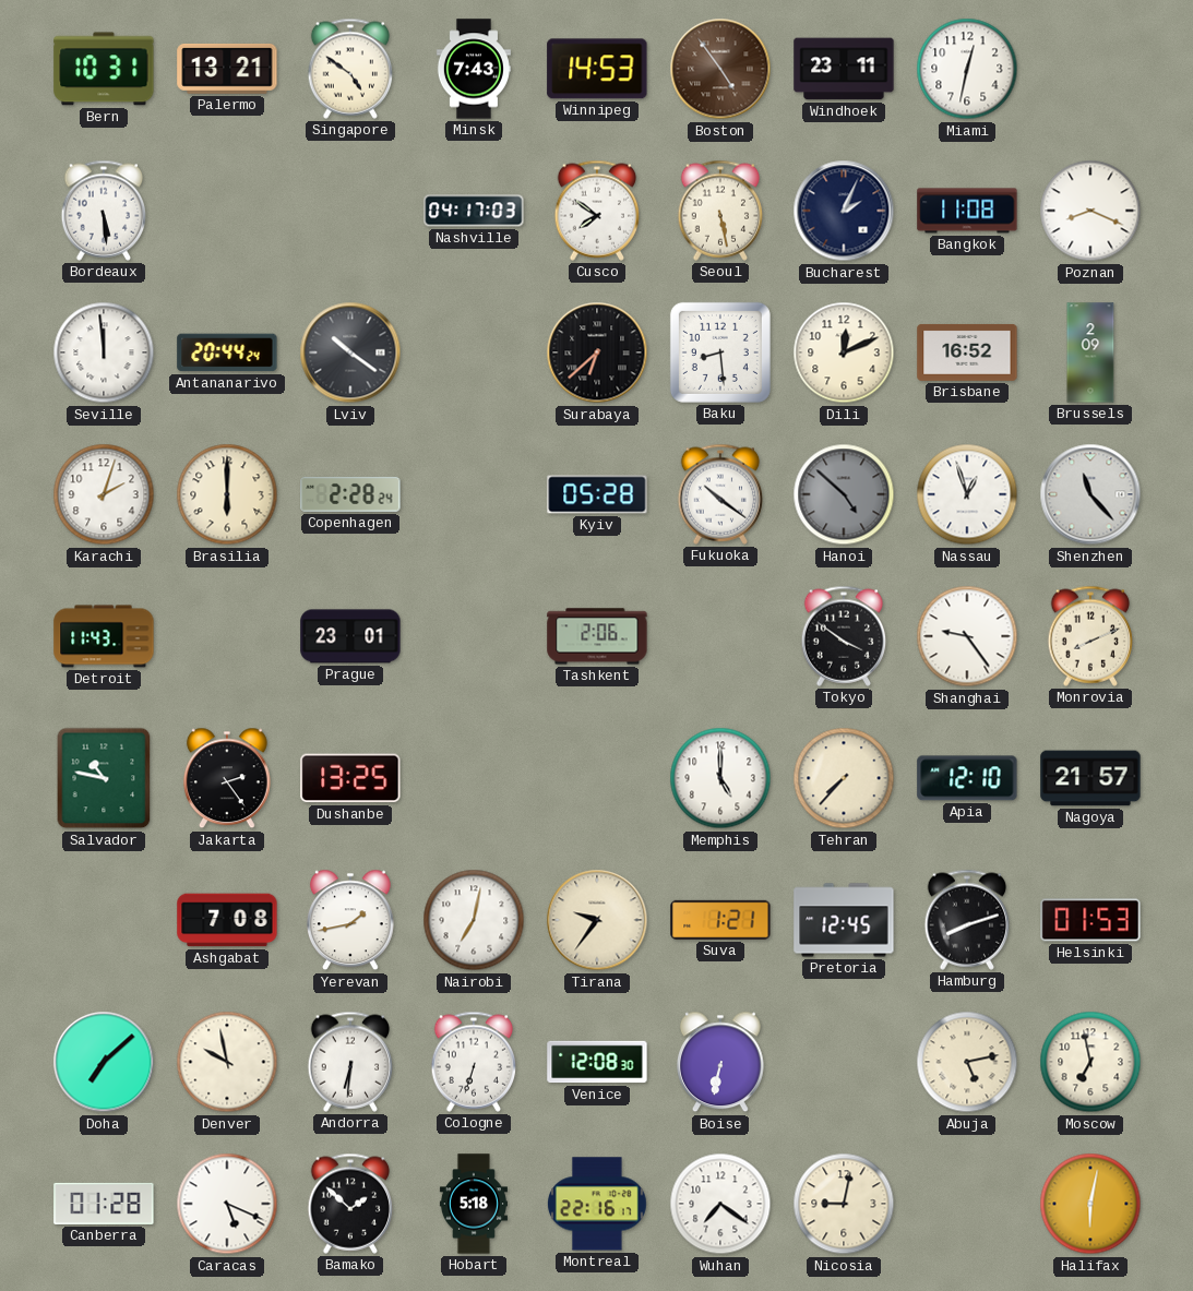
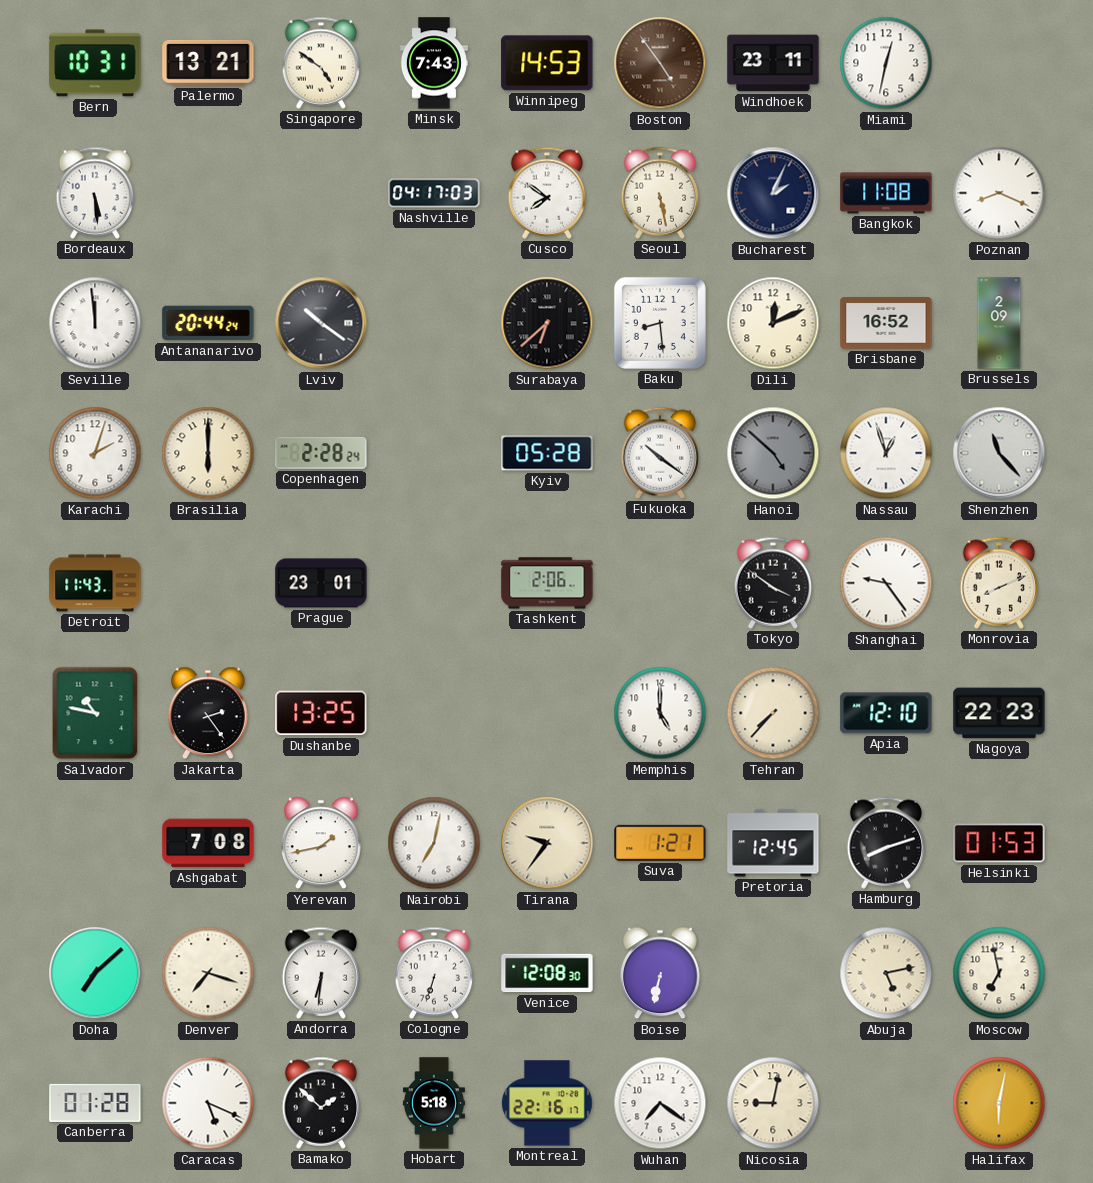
Nagoya: 21:57 -> 22:23 (999, 713)
Denver: 9:58 -> 7:18 (208, 973)
